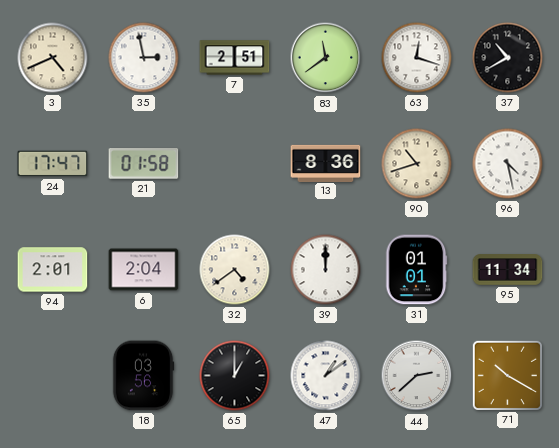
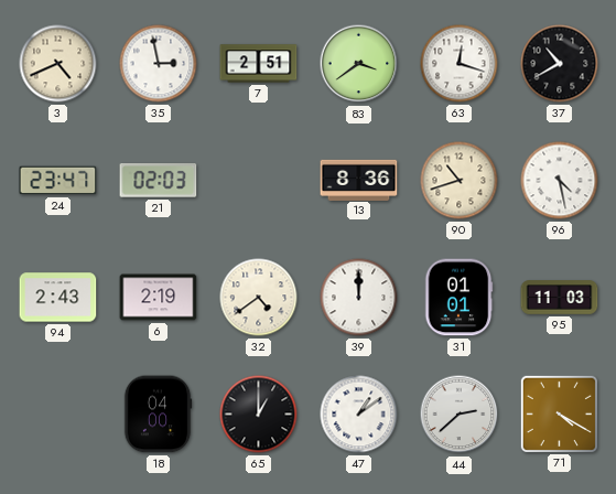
83: 11:39 -> 3:39 (359, 64)
24: 17:47 -> 23:47 (58, 181)
21: 01:58 -> 02:03 (159, 181)
94: 2:01 -> 2:43 (58, 298)
6: 2:04 -> 2:19 (159, 298)
95: 11:34 -> 11:03 (560, 298)
18: 03:56 -> 04:00 (158, 415)
71: 10:20 -> 4:20 (559, 414)
